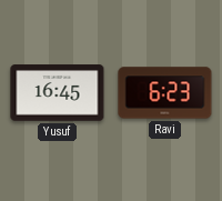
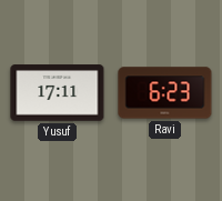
Yusuf: 16:45 -> 17:11 (58, 93)
